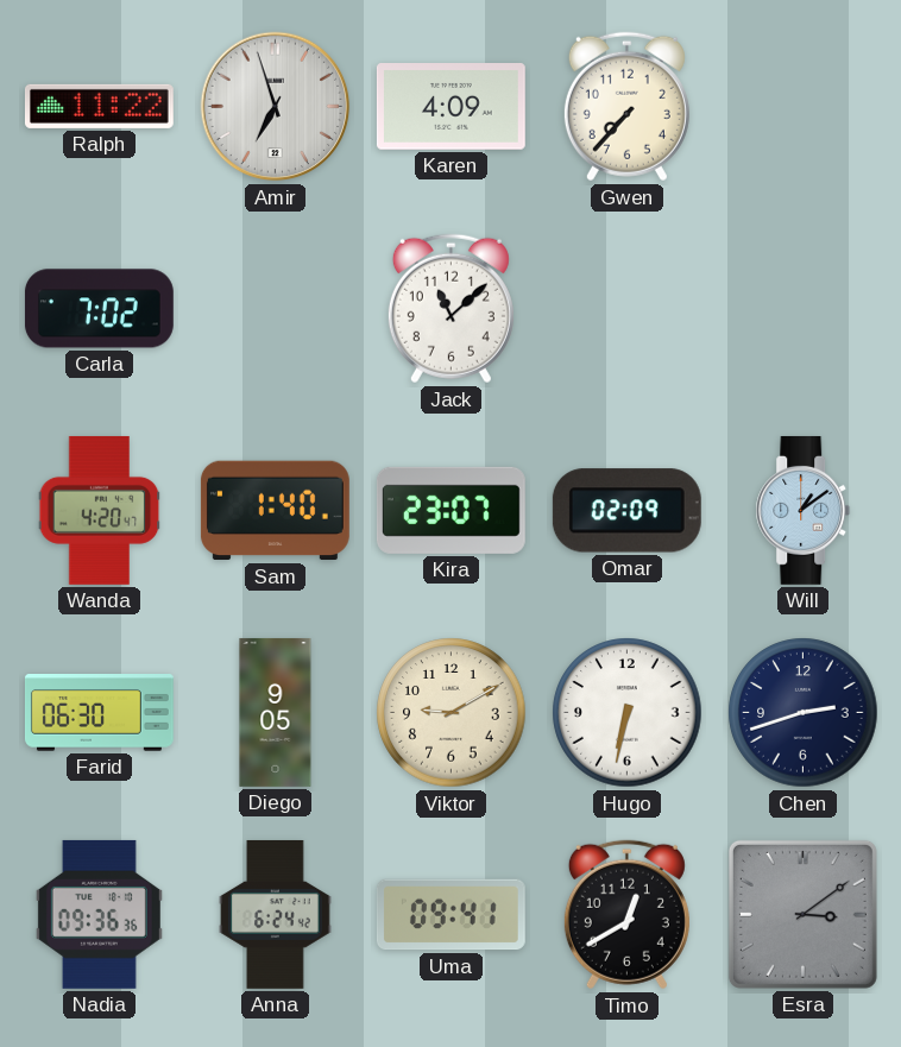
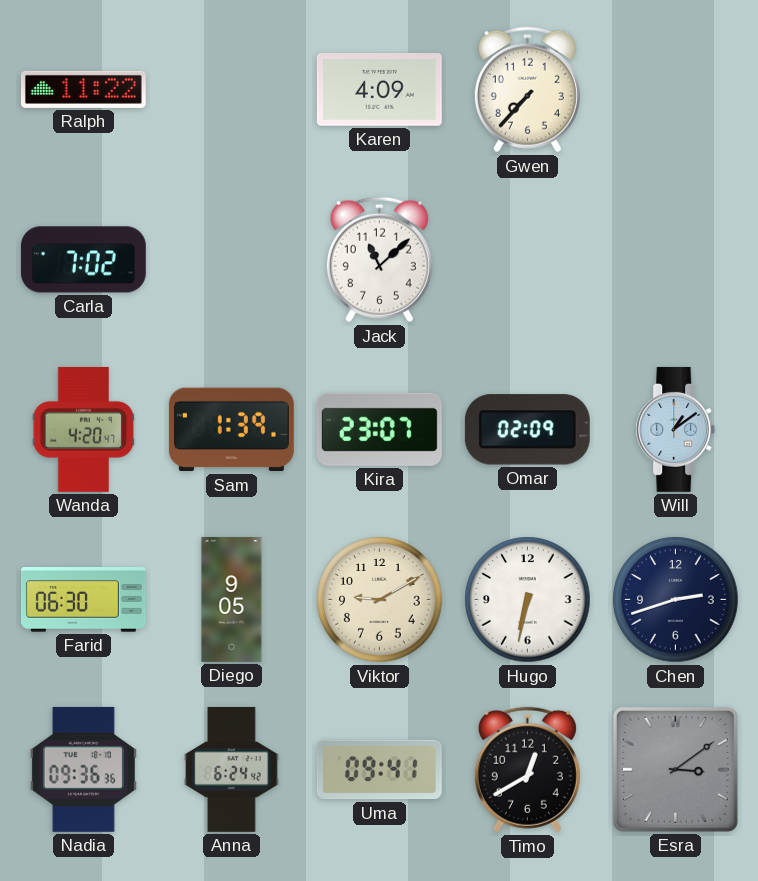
Amir: 6:57 -> none (276, 107)
Sam: 1:40 -> 1:39 (231, 430)
